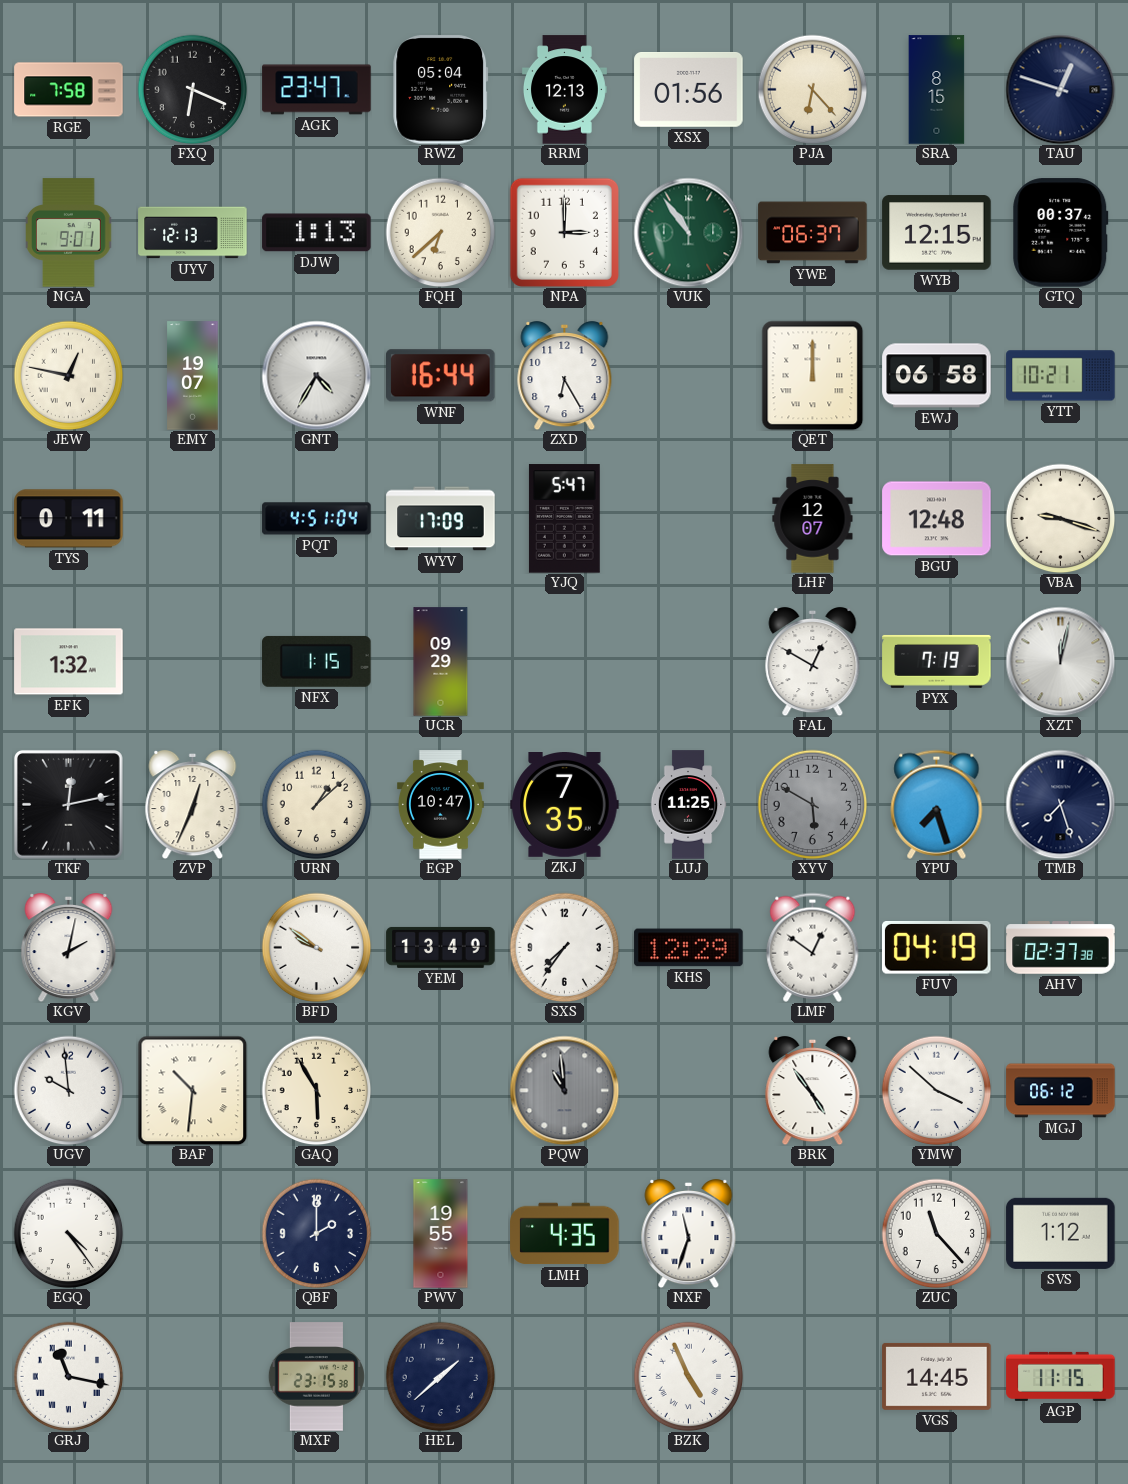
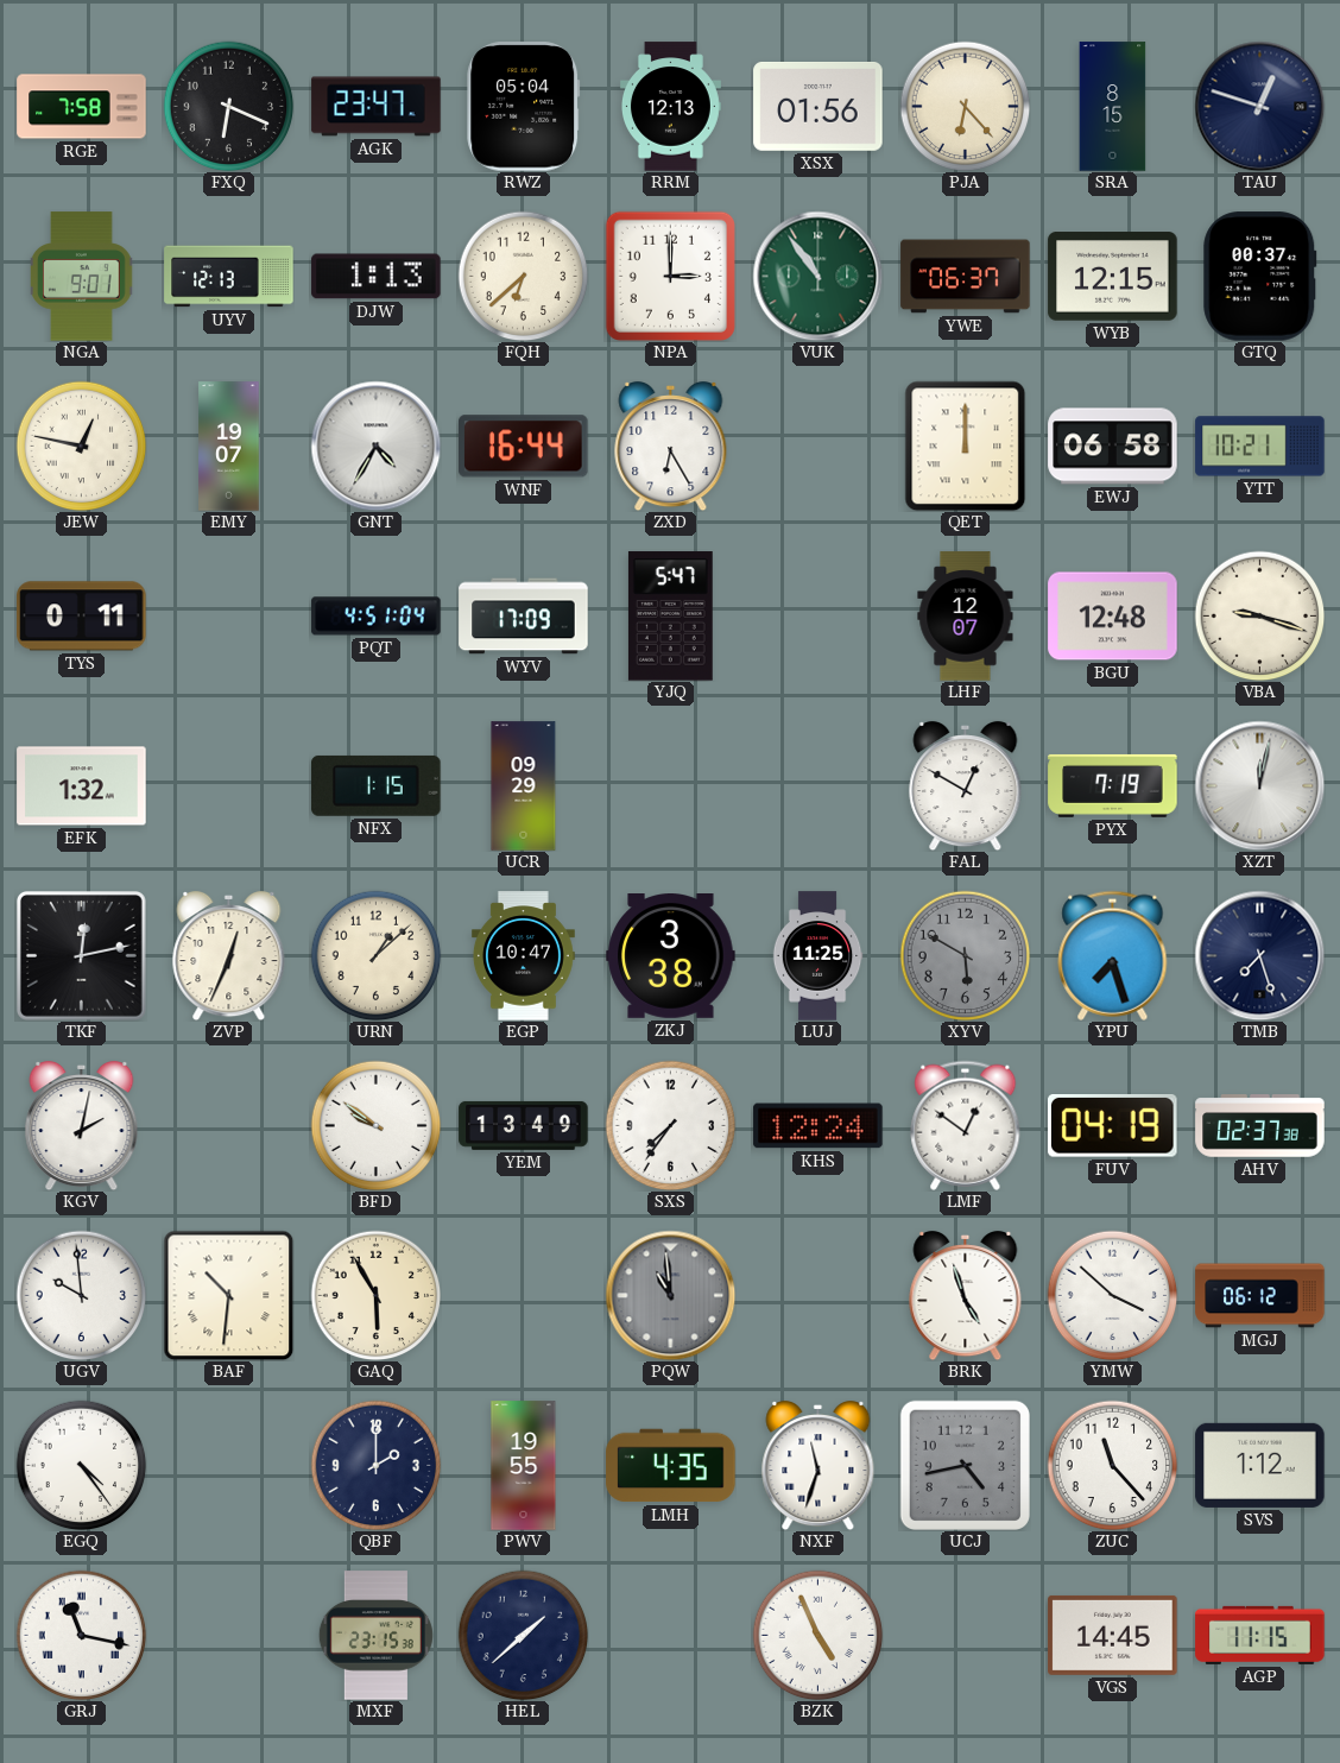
ZKJ: 7:35 -> 3:38 (671, 956)
KHS: 12:29 -> 12:24 (818, 1126)
BRK: 4:54 -> 4:57 (966, 1295)
UCJ: none -> 4:43 (965, 1465)
